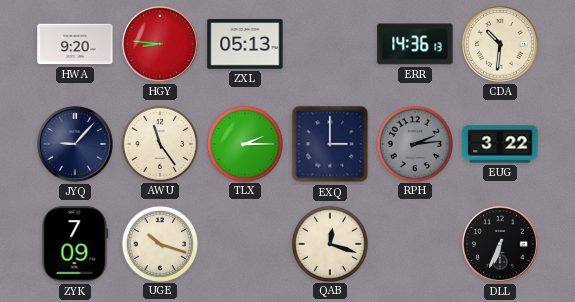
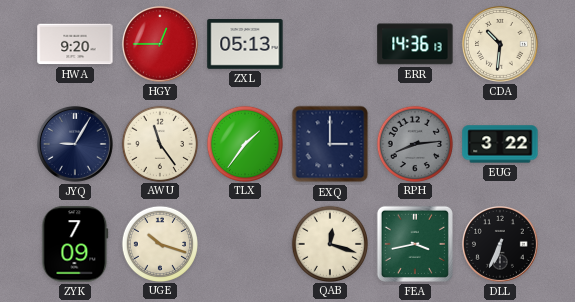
HGY: 8:46 -> 12:45 (160, 44)
JYQ: 9:07 -> 9:05 (75, 144)
TLX: 2:15 -> 1:36 (244, 143)
RPH: 2:14 -> 8:14 (414, 143)
FEA: none -> 3:43 (415, 244)
